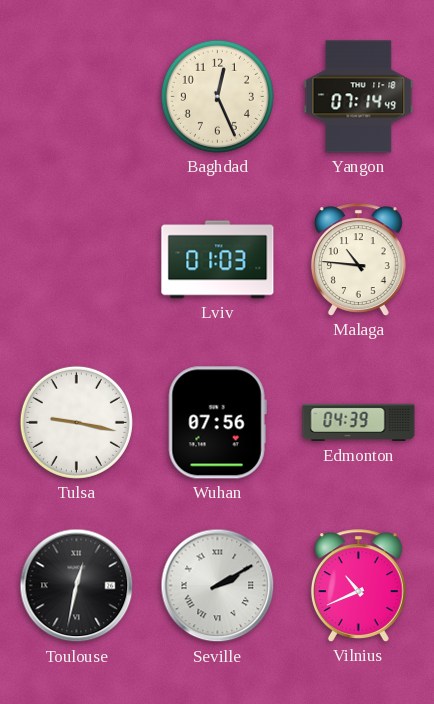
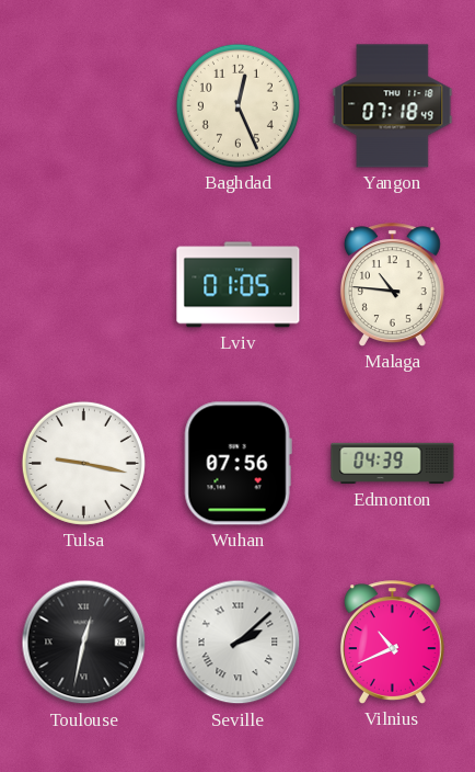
Yangon: 07:14 -> 07:18 (393, 106)
Lviv: 01:03 -> 01:05 (239, 285)
Seville: 2:10 -> 2:08 (239, 643)
